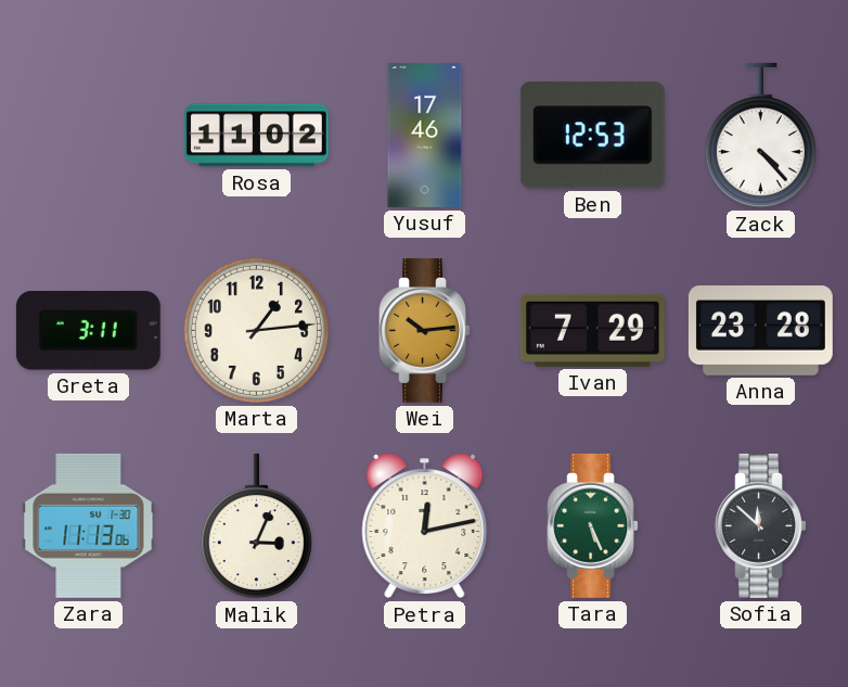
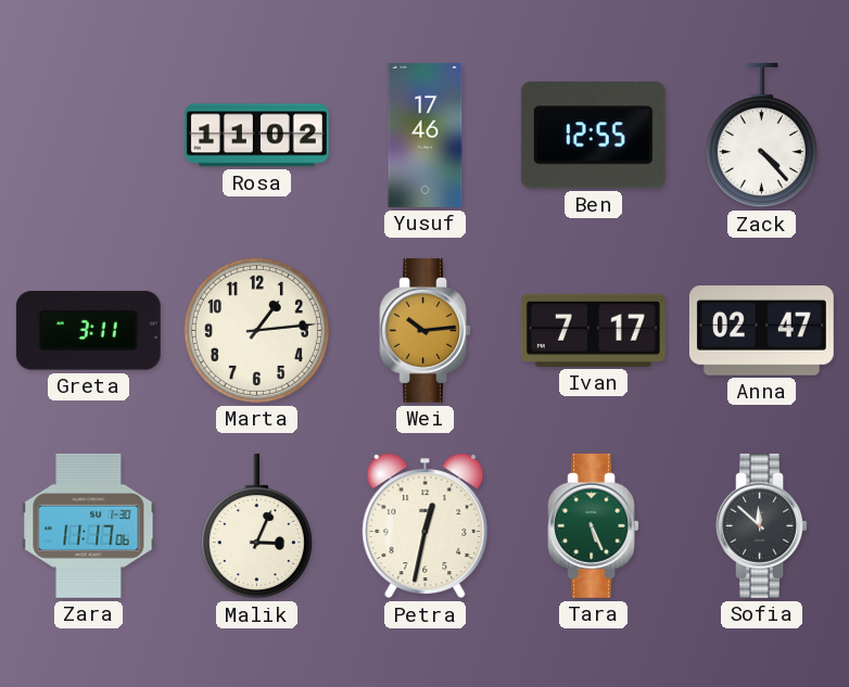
Ben: 12:53 -> 12:55 (593, 136)
Ivan: 7:29 -> 7:17 (593, 330)
Anna: 23:28 -> 02:47 (761, 331)
Zara: 11:13 -> 11:17 (89, 525)
Petra: 12:13 -> 12:32 (426, 526)
